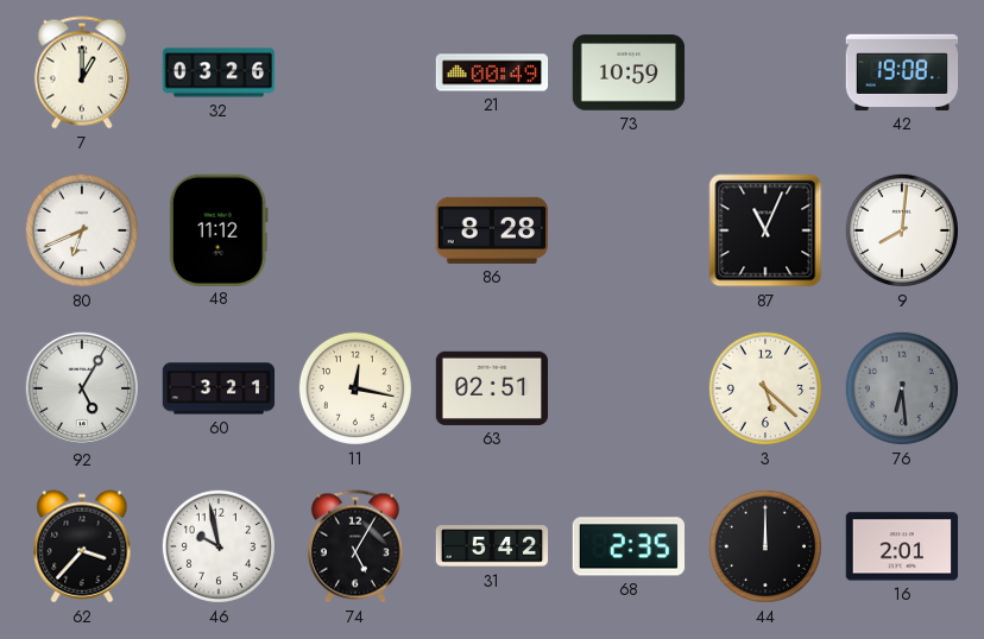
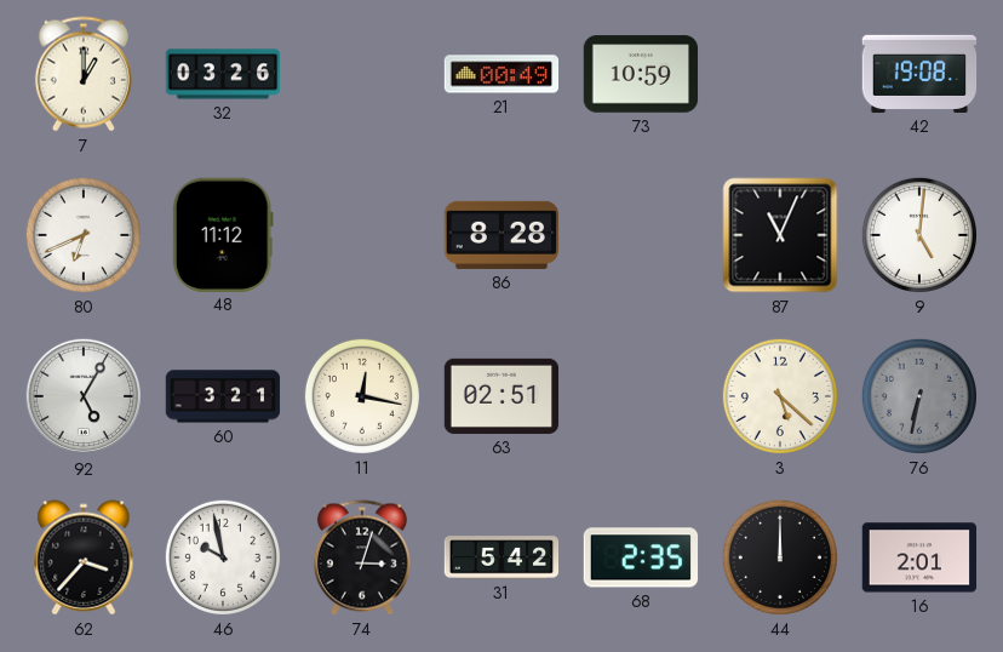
9: 8:01 -> 5:01 (919, 235)
76: 6:29 -> 6:32 (919, 396)
74: 5:05 -> 3:03 (362, 557)
